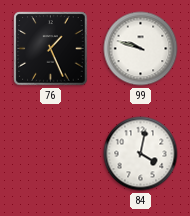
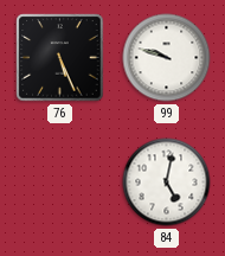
76: 1:26 -> 5:26 (60, 58)
84: 4:02 -> 5:02 (167, 183)
